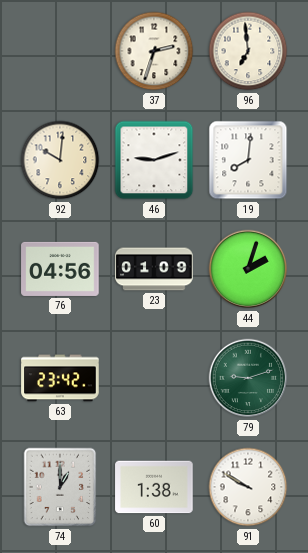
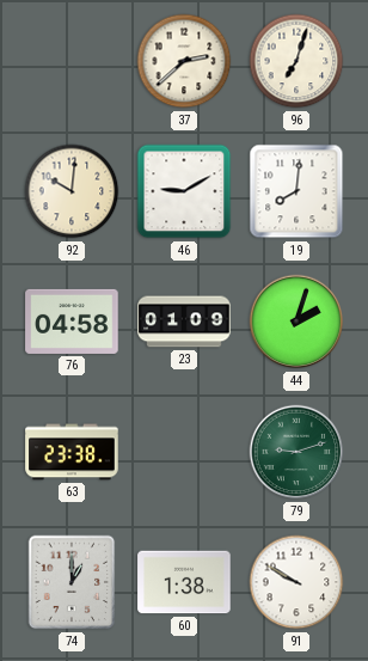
37: 2:33 -> 2:38 (184, 61)
96: 6:59 -> 7:03 (296, 61)
46: 9:12 -> 9:10 (184, 191)
76: 04:56 -> 04:58 (72, 322)
63: 23:42 -> 23:38 (72, 452)
